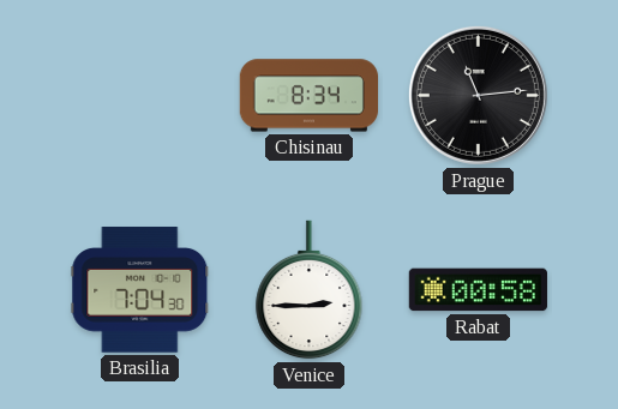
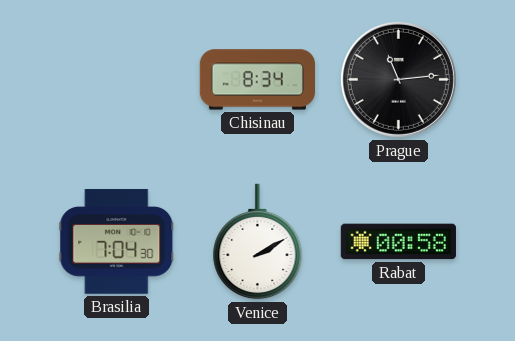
Venice: 2:45 -> 2:10 (258, 242)
